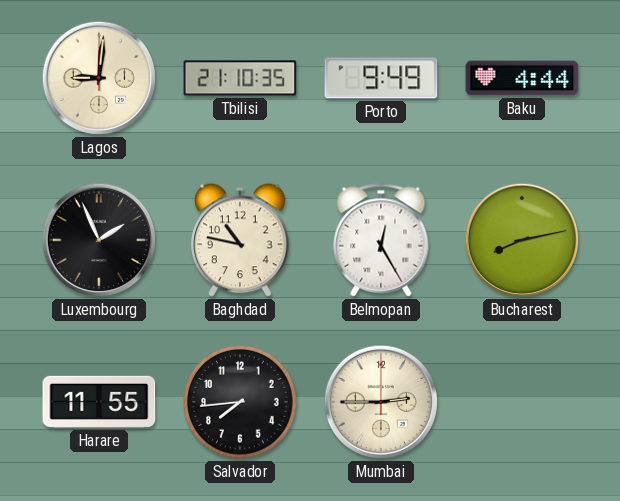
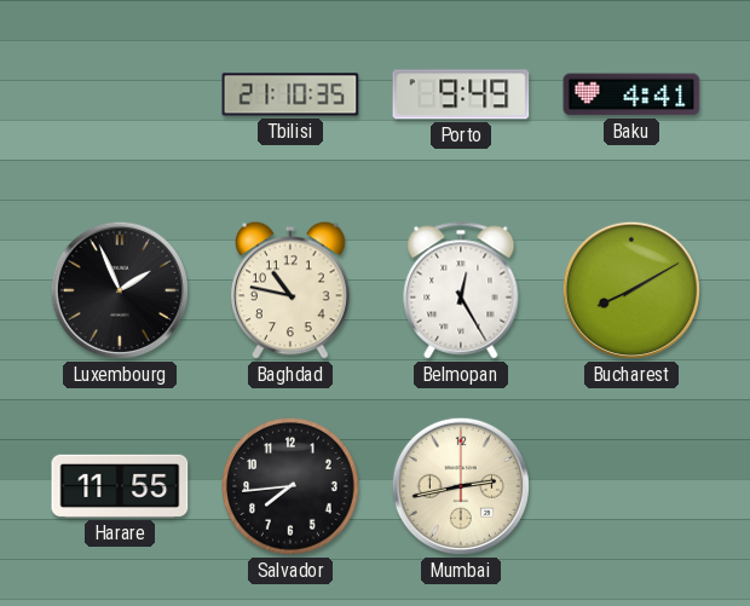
Lagos: 9:01 -> none (99, 78)
Baku: 4:44 -> 4:41 (631, 94)
Bucharest: 8:13 -> 8:10 (631, 290)
Mumbai: 2:45 -> 2:43 (461, 486)
